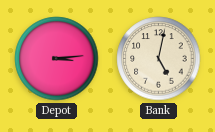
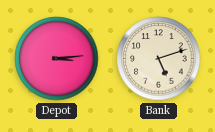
Bank: 5:02 -> 5:12 (159, 59)
